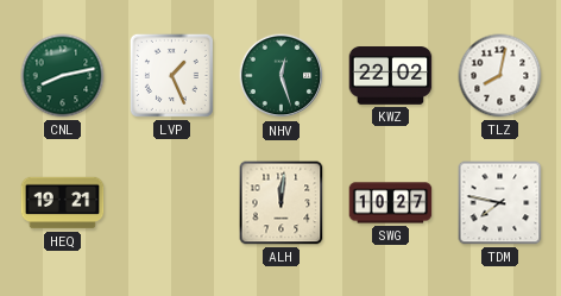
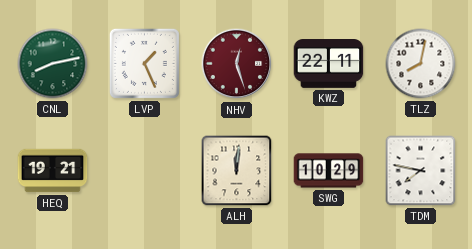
NHV dial: green -> burgundy (237, 64)
KWZ: 22:02 -> 22:11 (329, 64)
SWG: 10:27 -> 10:29 (329, 171)
